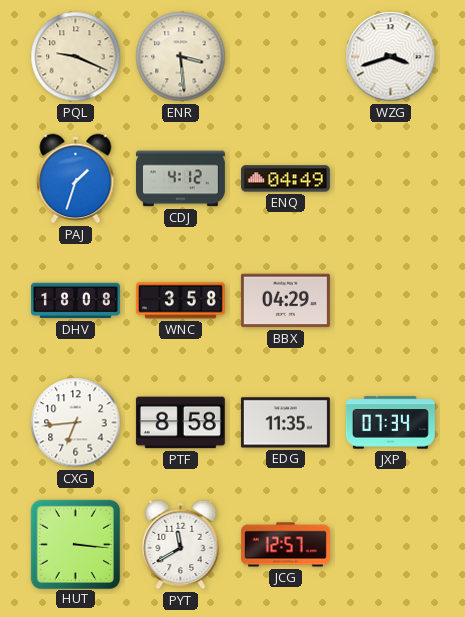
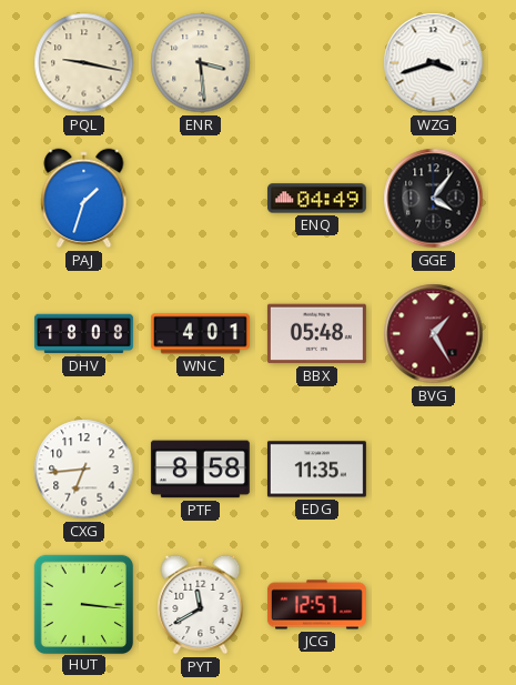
PQL: 9:19 -> 9:17 (84, 63)
CDJ: 4:12 -> none (180, 179)
GGE: none -> 4:06 (434, 199)
WNC: 3:58 -> 4:01 (200, 334)
BBX: 04:29 -> 05:48 (316, 334)
BVG: none -> 1:25 (434, 334)
JXP: 07:34 -> none (390, 423)
